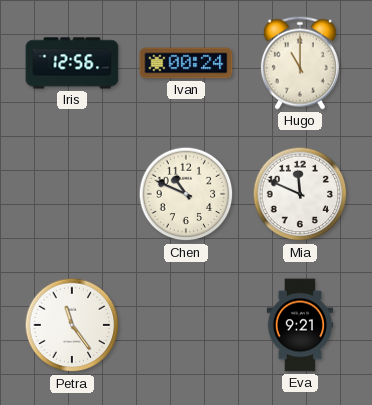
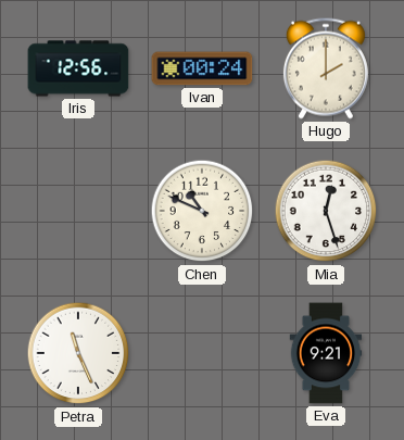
Hugo: 11:00 -> 2:00 (326, 68)
Mia: 11:49 -> 12:27 (326, 211)
Petra: 11:24 -> 11:26 (78, 353)
